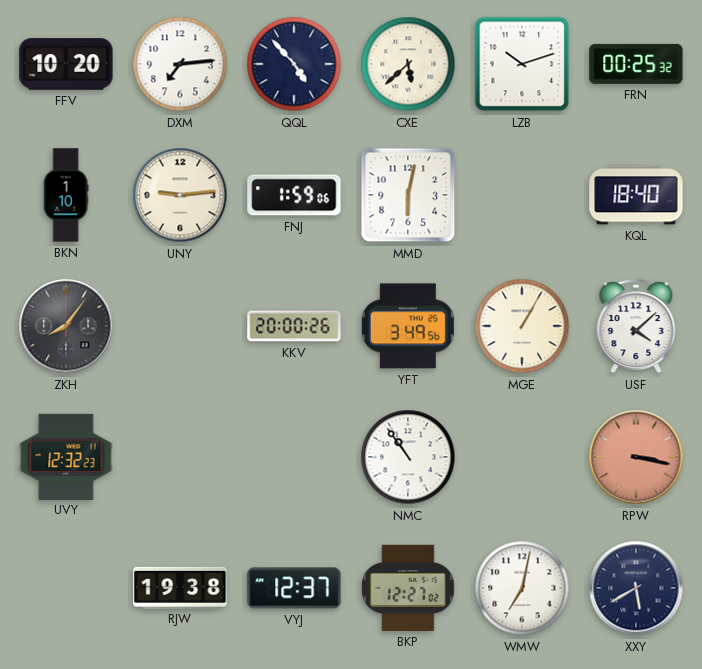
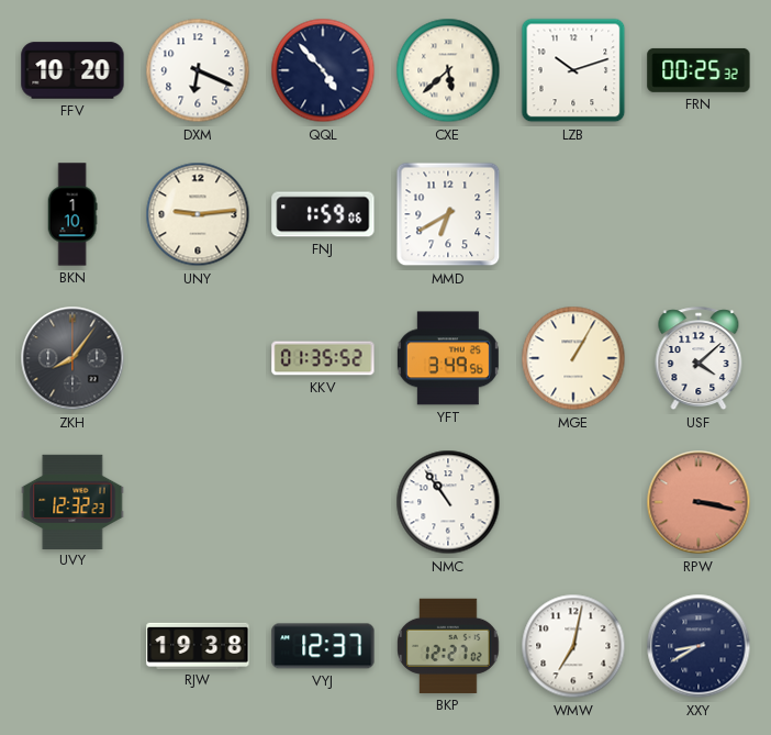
DXM: 7:14 -> 6:19 (198, 70)
MMD: 6:02 -> 6:40 (448, 214)
KQL: 18:40 -> none (636, 195)
KKV: 20:00 -> 01:35 (323, 358)
XXY: 5:40 -> 8:40 (699, 646)
